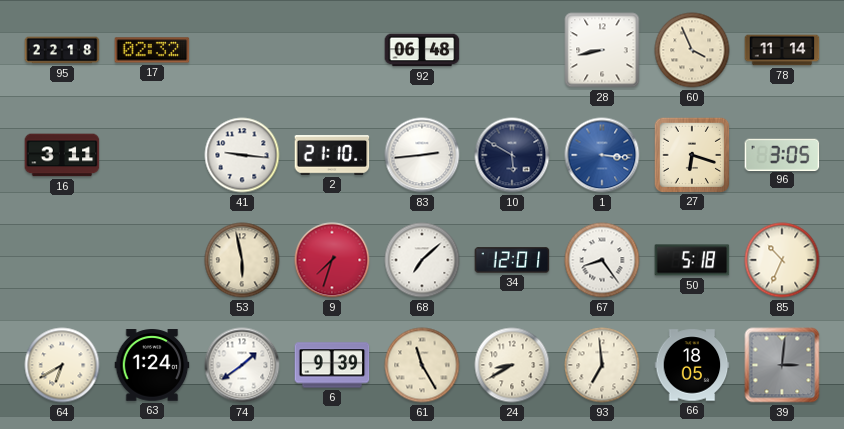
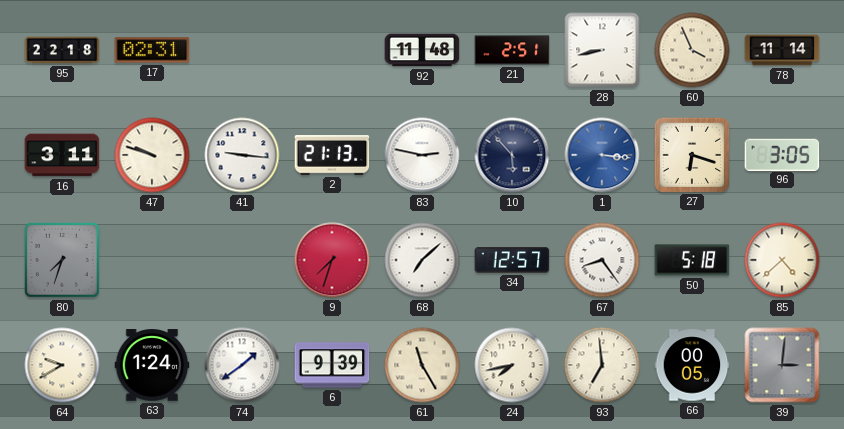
17: 02:32 -> 02:31 (152, 50)
92: 06:48 -> 11:48 (422, 50)
21: none -> 2:51 (512, 50)
47: none -> 9:48 (152, 155)
2: 21:10 -> 21:13 (332, 155)
83: 2:44 -> 2:47 (422, 155)
10: 5:50 -> 5:53 (512, 155)
80: none -> 7:33 (63, 261)
53: 5:58 -> none (242, 260)
34: 12:01 -> 12:57 (512, 260)
85: 10:34 -> 4:38 (782, 260)
64: 6:40 -> 9:40 (62, 365)
24: 8:40 -> 7:43 (512, 365)
66: 18:05 -> 00:05 (692, 365)
